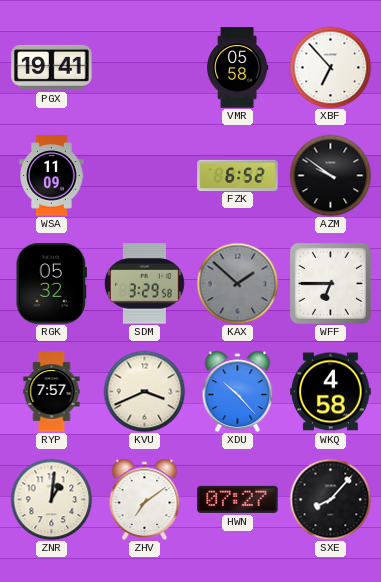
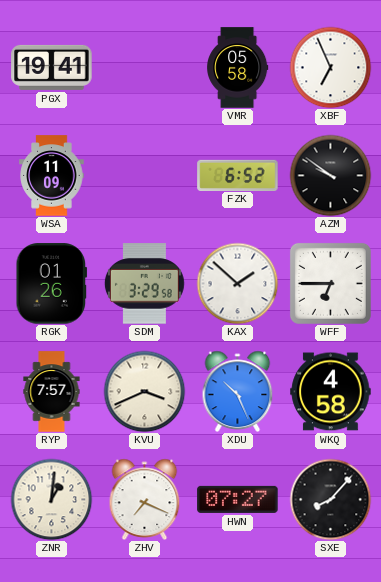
XBF: 6:53 -> 6:56 (330, 67)
RGK: 05:32 -> 01:26 (52, 284)
KAX dial: grey -> white (237, 283)
XDU: 10:23 -> 10:26 (238, 391)
ZHV: 7:09 -> 7:19 (145, 499)
